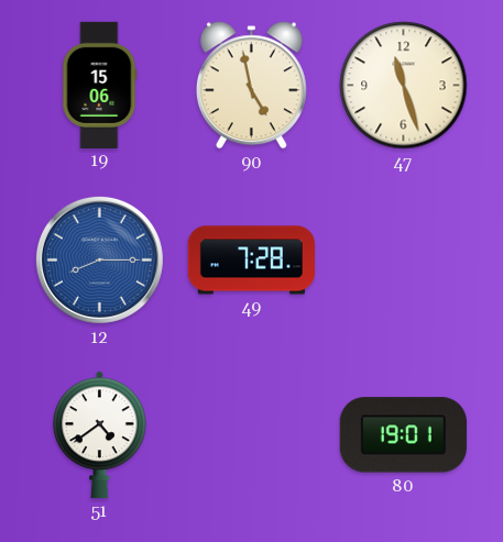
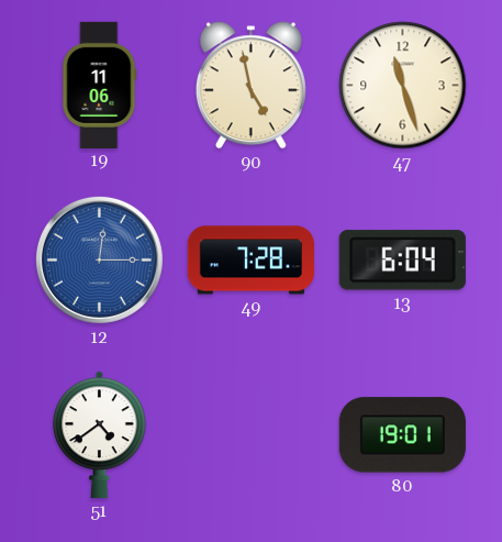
19: 15:06 -> 11:06 (100, 85)
12: 8:15 -> 12:15 (99, 259)
13: none -> 6:04 (402, 261)
